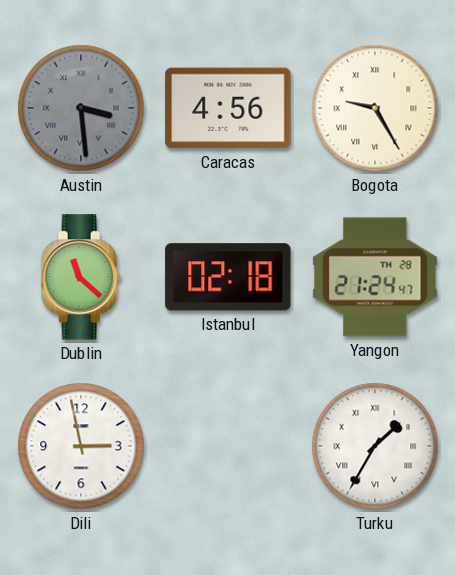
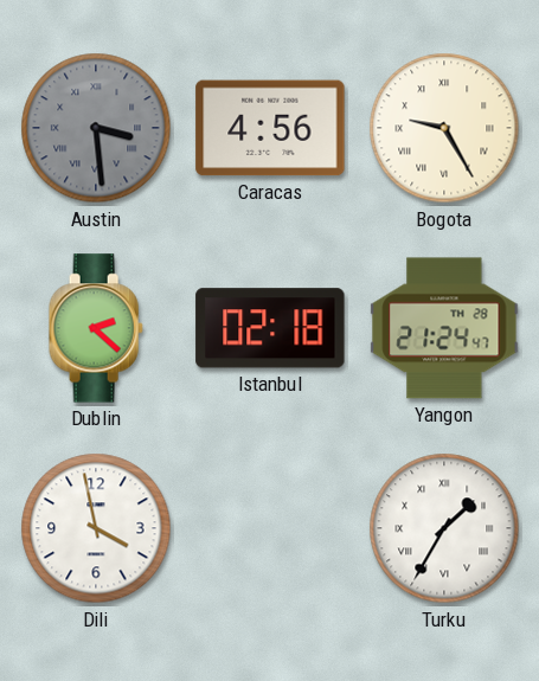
Dublin: 11:22 -> 2:22 (96, 328)
Dili: 2:58 -> 3:58 (96, 528)
